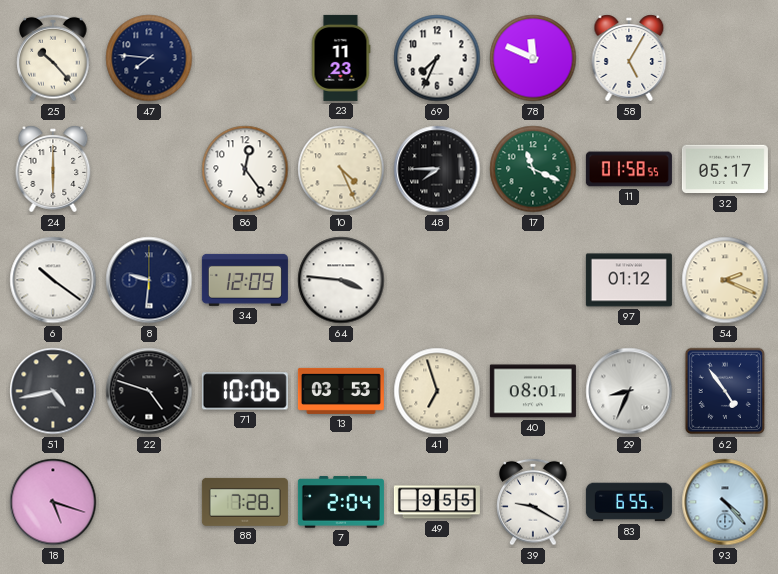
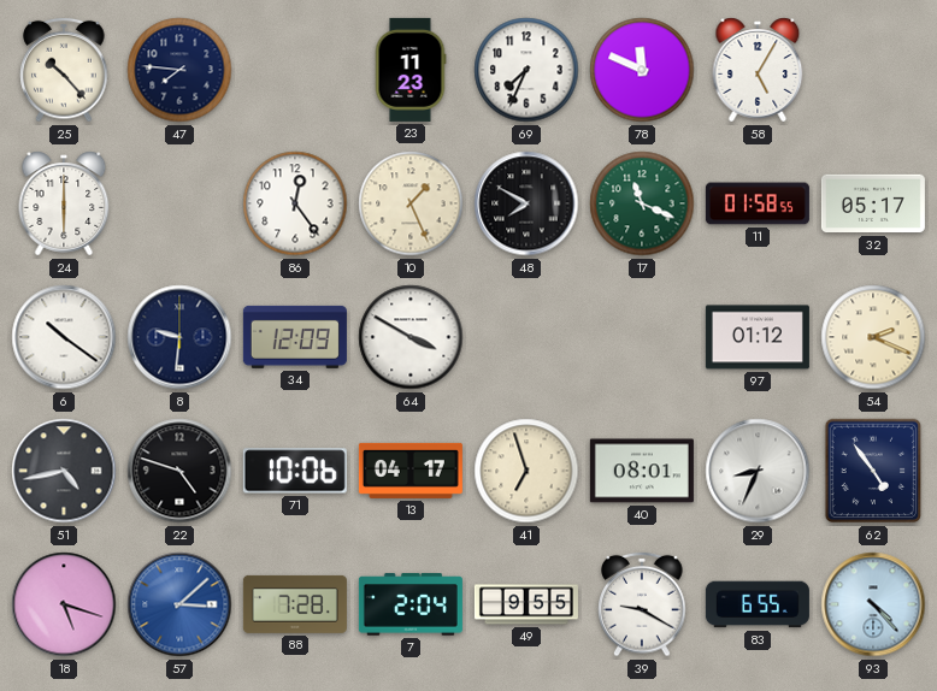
10: 4:26 -> 1:26 (411, 203)
48: 7:45 -> 7:50 (526, 203)
64: 3:46 -> 3:50 (411, 337)
13: 03:53 -> 04:17 (411, 471)
57: none -> 3:08 (179, 604)
